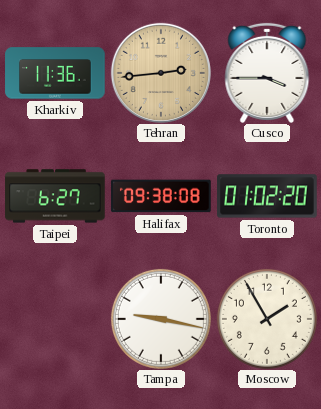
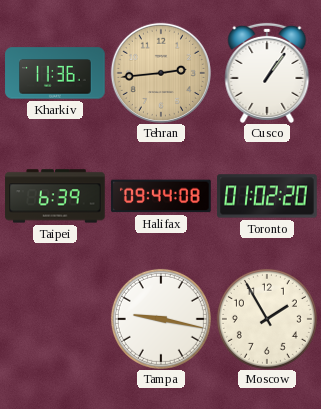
Cusco: 3:45 -> 1:06 (267, 73)
Taipei: 6:27 -> 6:39 (55, 196)
Halifax: 09:38 -> 09:44 (161, 196)
